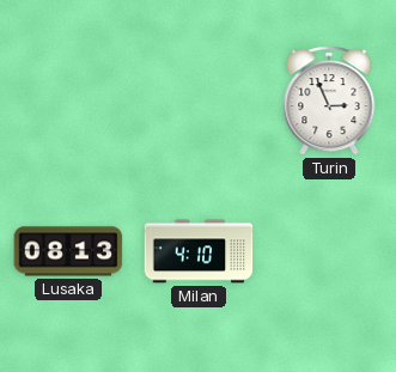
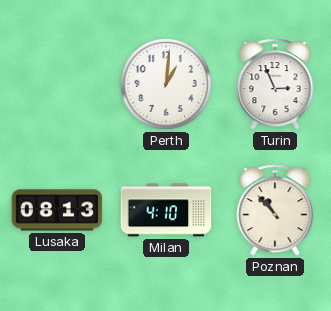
Perth: none -> 1:01 (166, 84)
Poznan: none -> 10:53 (275, 210)
